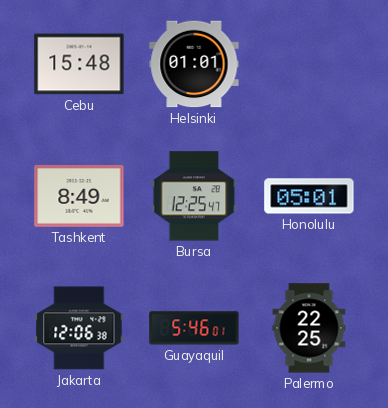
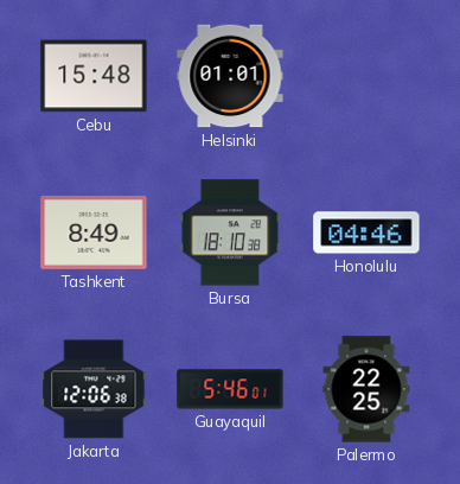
Bursa: 12:25 -> 18:10 (230, 233)
Honolulu: 05:01 -> 04:46 (366, 233)
